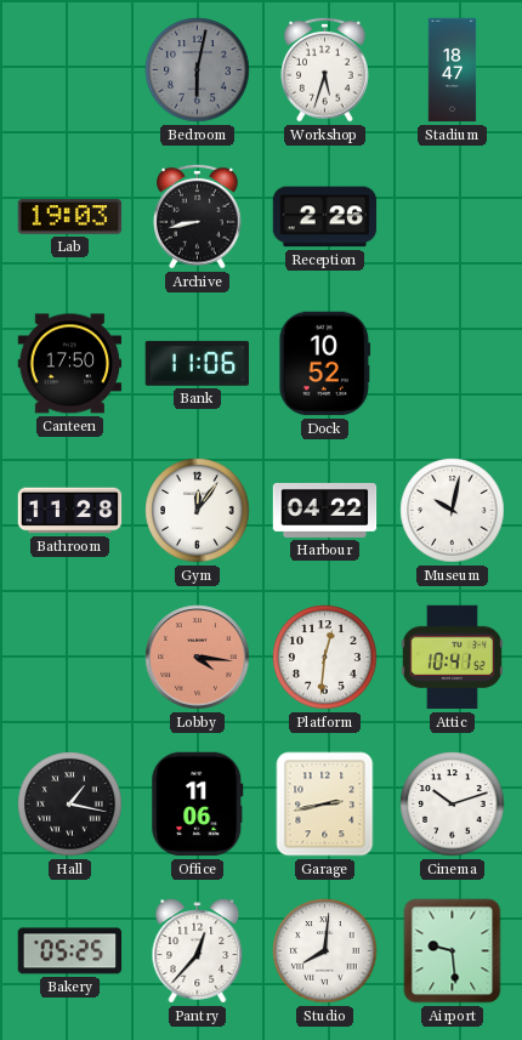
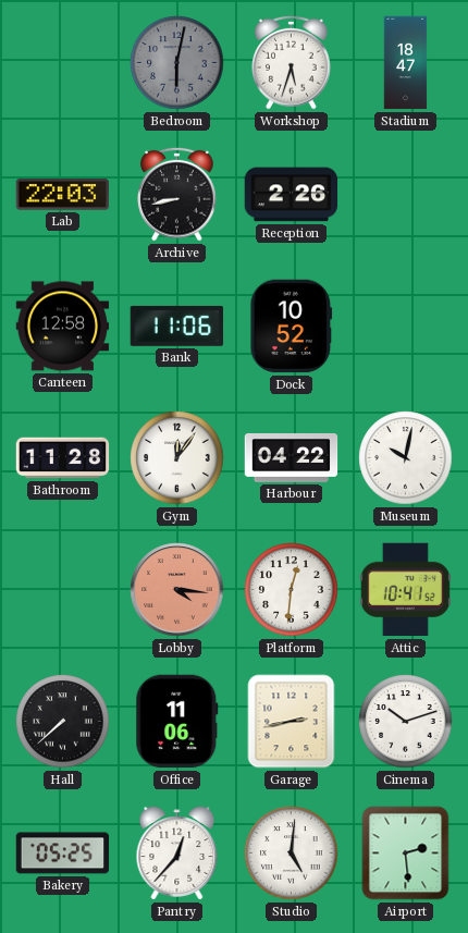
Lab: 19:03 -> 22:03 (63, 195)
Canteen: 17:50 -> 12:58 (63, 327)
Hall: 1:17 -> 7:38 (63, 722)
Studio: 8:01 -> 5:01 (292, 854)
Airport: 9:29 -> 2:29 (406, 854)
